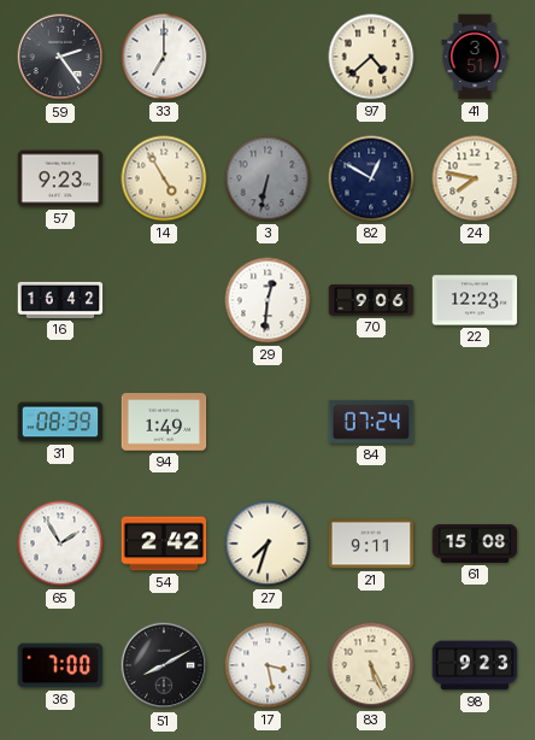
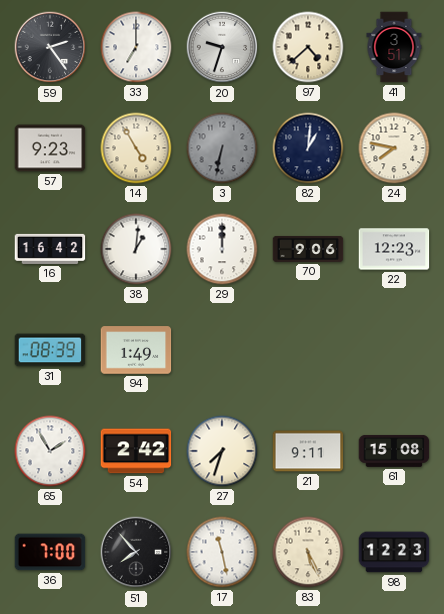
20: none -> 9:33 (222, 47)
82: 12:50 -> 1:01 (308, 148)
38: none -> 1:01 (136, 249)
29: 12:31 -> 12:00 (222, 249)
84: 07:24 -> none (371, 422)
51: 8:10 -> 7:53 (136, 552)
17: 3:28 -> 11:28 (222, 552)
98: 9:23 -> 12:23 (394, 552)
